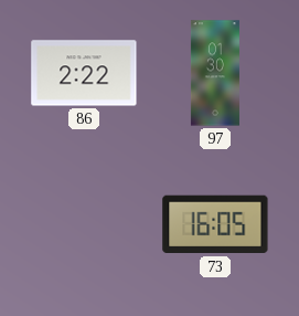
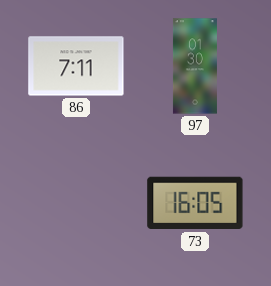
86: 2:22 -> 7:11 (76, 66)
